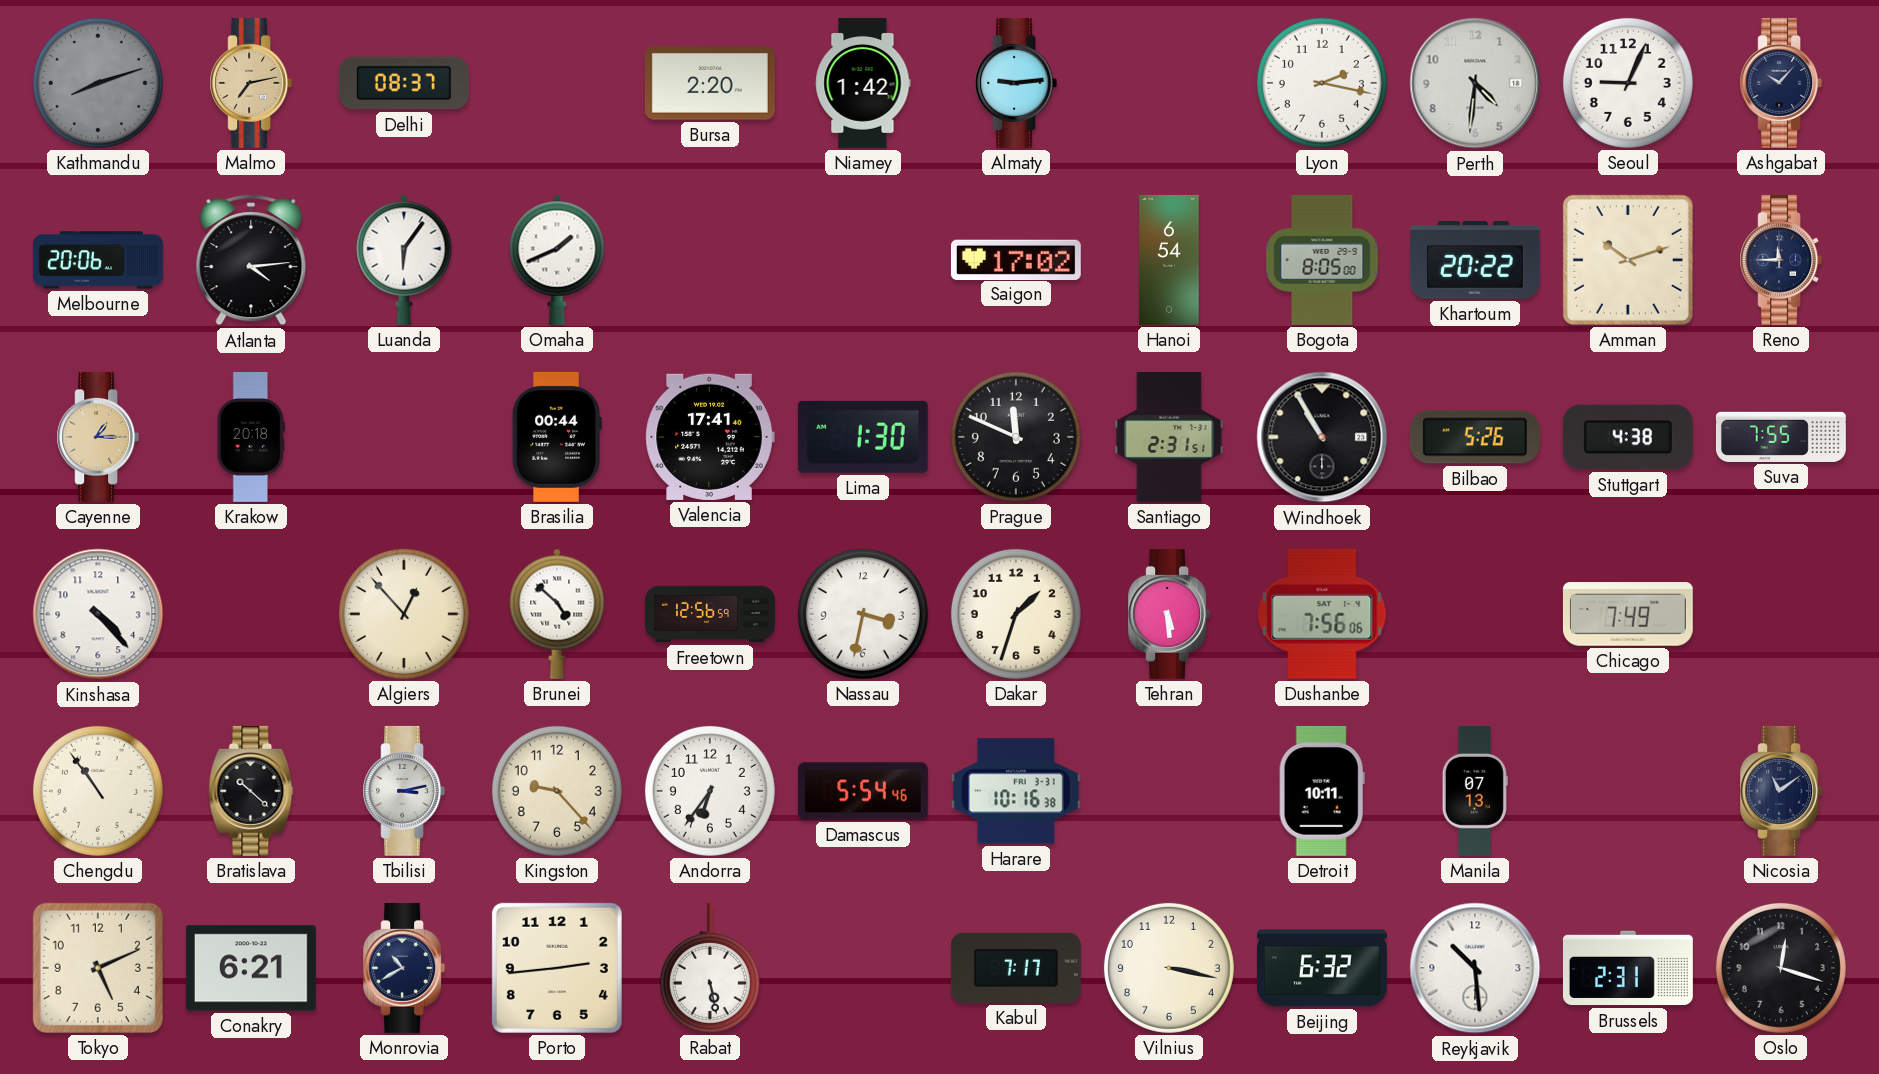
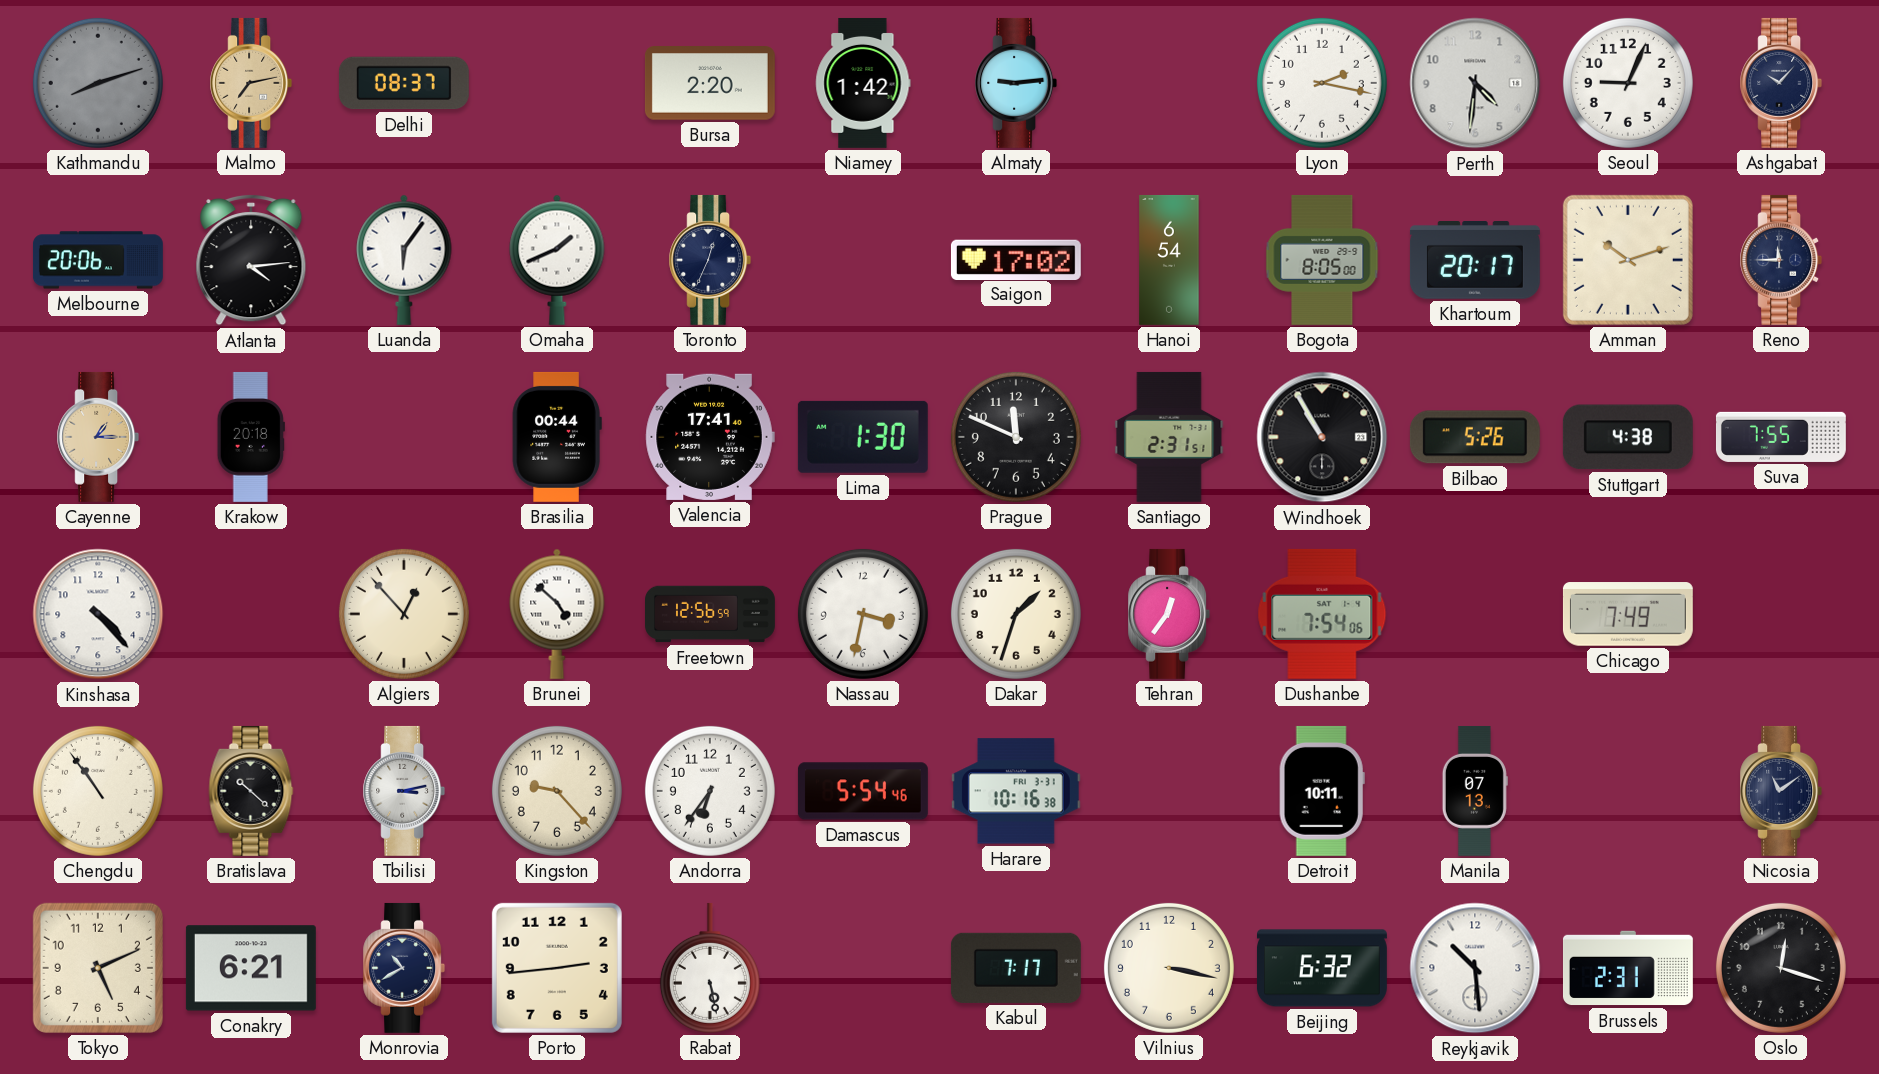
Toronto: none -> 12:34 (710, 260)
Khartoum: 20:22 -> 20:17 (1475, 261)
Tehran: 5:29 -> 12:36 (1169, 614)
Dushanbe: 7:56 -> 7:54 (1322, 614)
